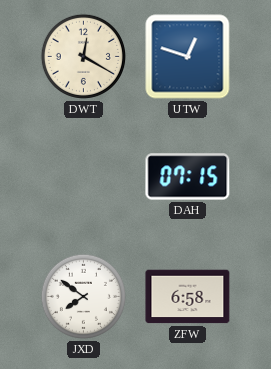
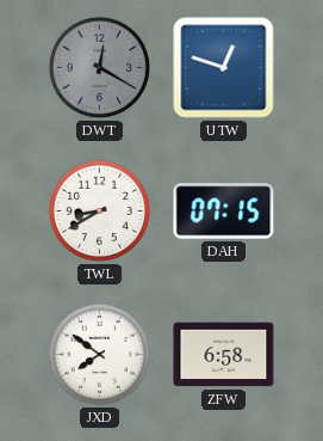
DWT dial: cream -> grey (99, 67)
TWL: none -> 8:40 (99, 210)
